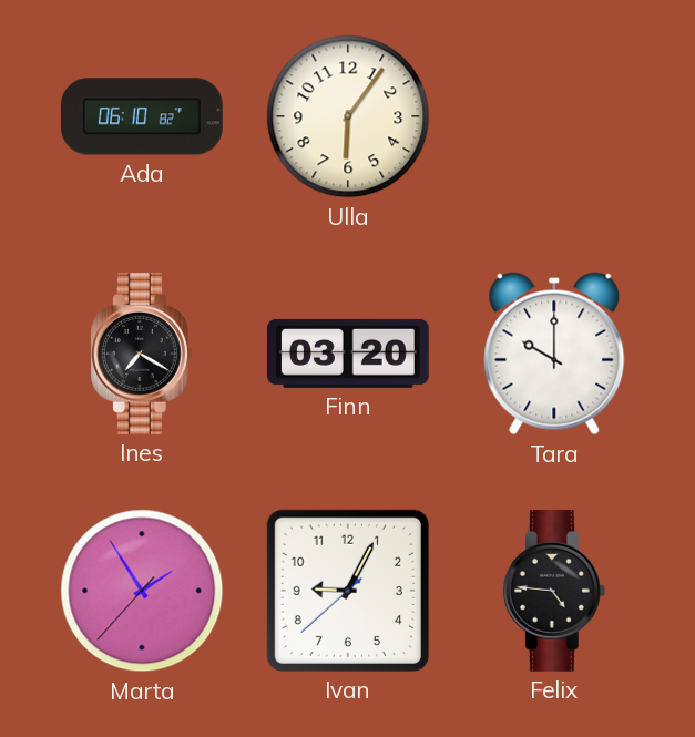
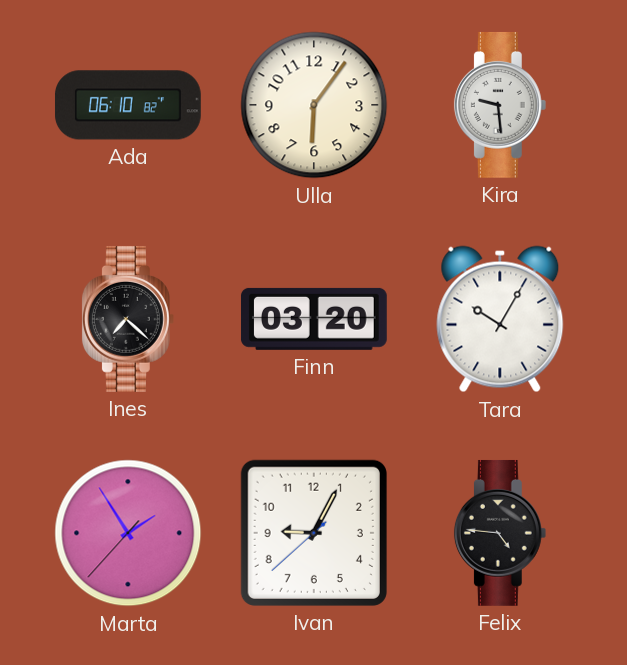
Kira: none -> 9:29 (500, 105)
Ines: 7:20 -> 7:22 (128, 319)
Tara: 10:00 -> 10:05 (500, 319)
